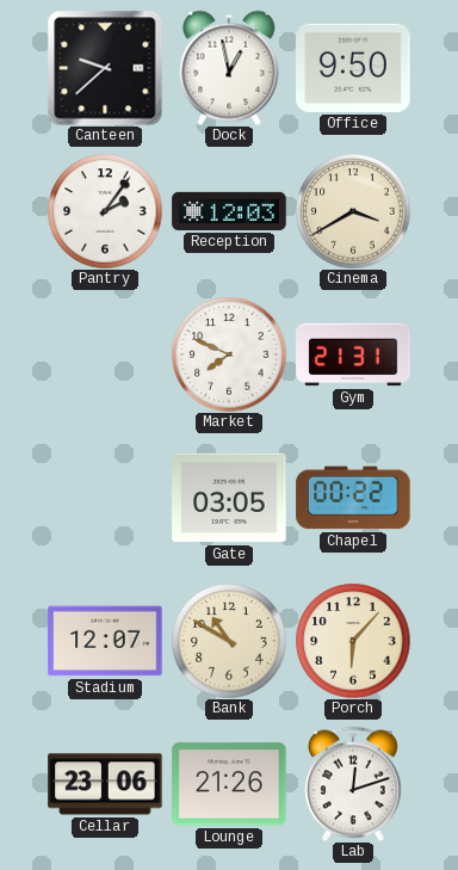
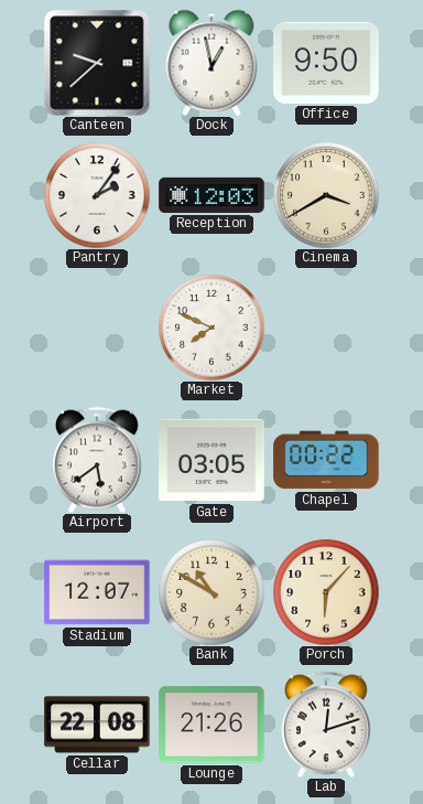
Gym: 21:31 -> none (353, 354)
Airport: none -> 5:39 (97, 460)
Cellar: 23:06 -> 22:08 (97, 725)
